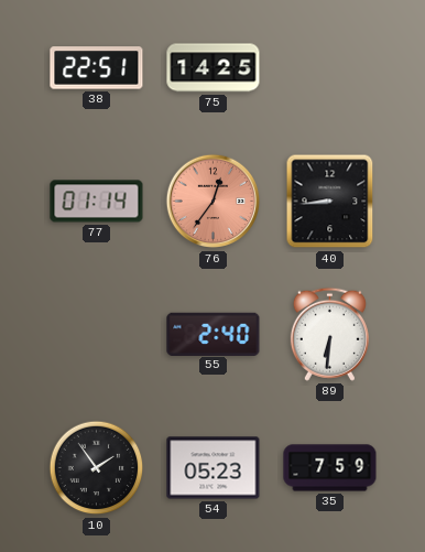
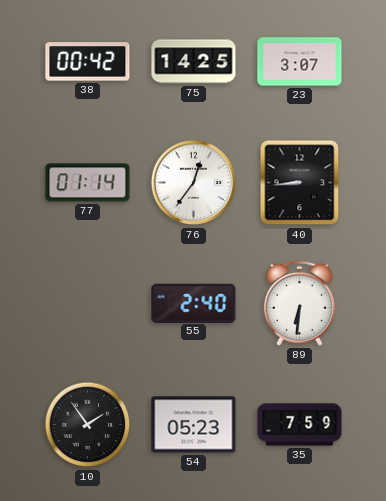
38: 22:51 -> 00:42 (88, 62)
23: none -> 3:07 (300, 62)
76 dial: salmon -> white (194, 183)
